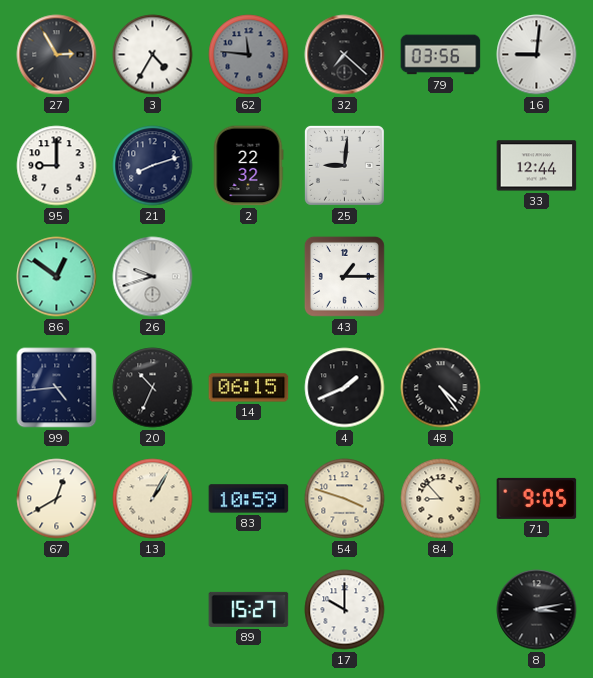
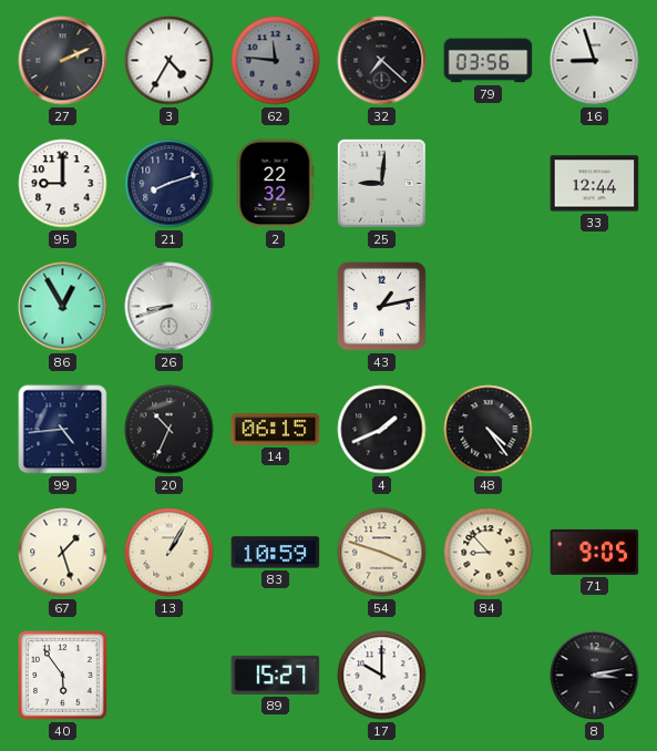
27: 2:55 -> 2:11 (63, 61)
16: 9:01 -> 8:57 (595, 61)
86: 12:51 -> 12:55 (63, 307)
26: 9:42 -> 8:42 (170, 307)
43: 1:15 -> 1:13 (381, 306)
67: 12:40 -> 1:27 (63, 553)
40: none -> 5:54 (63, 676)
